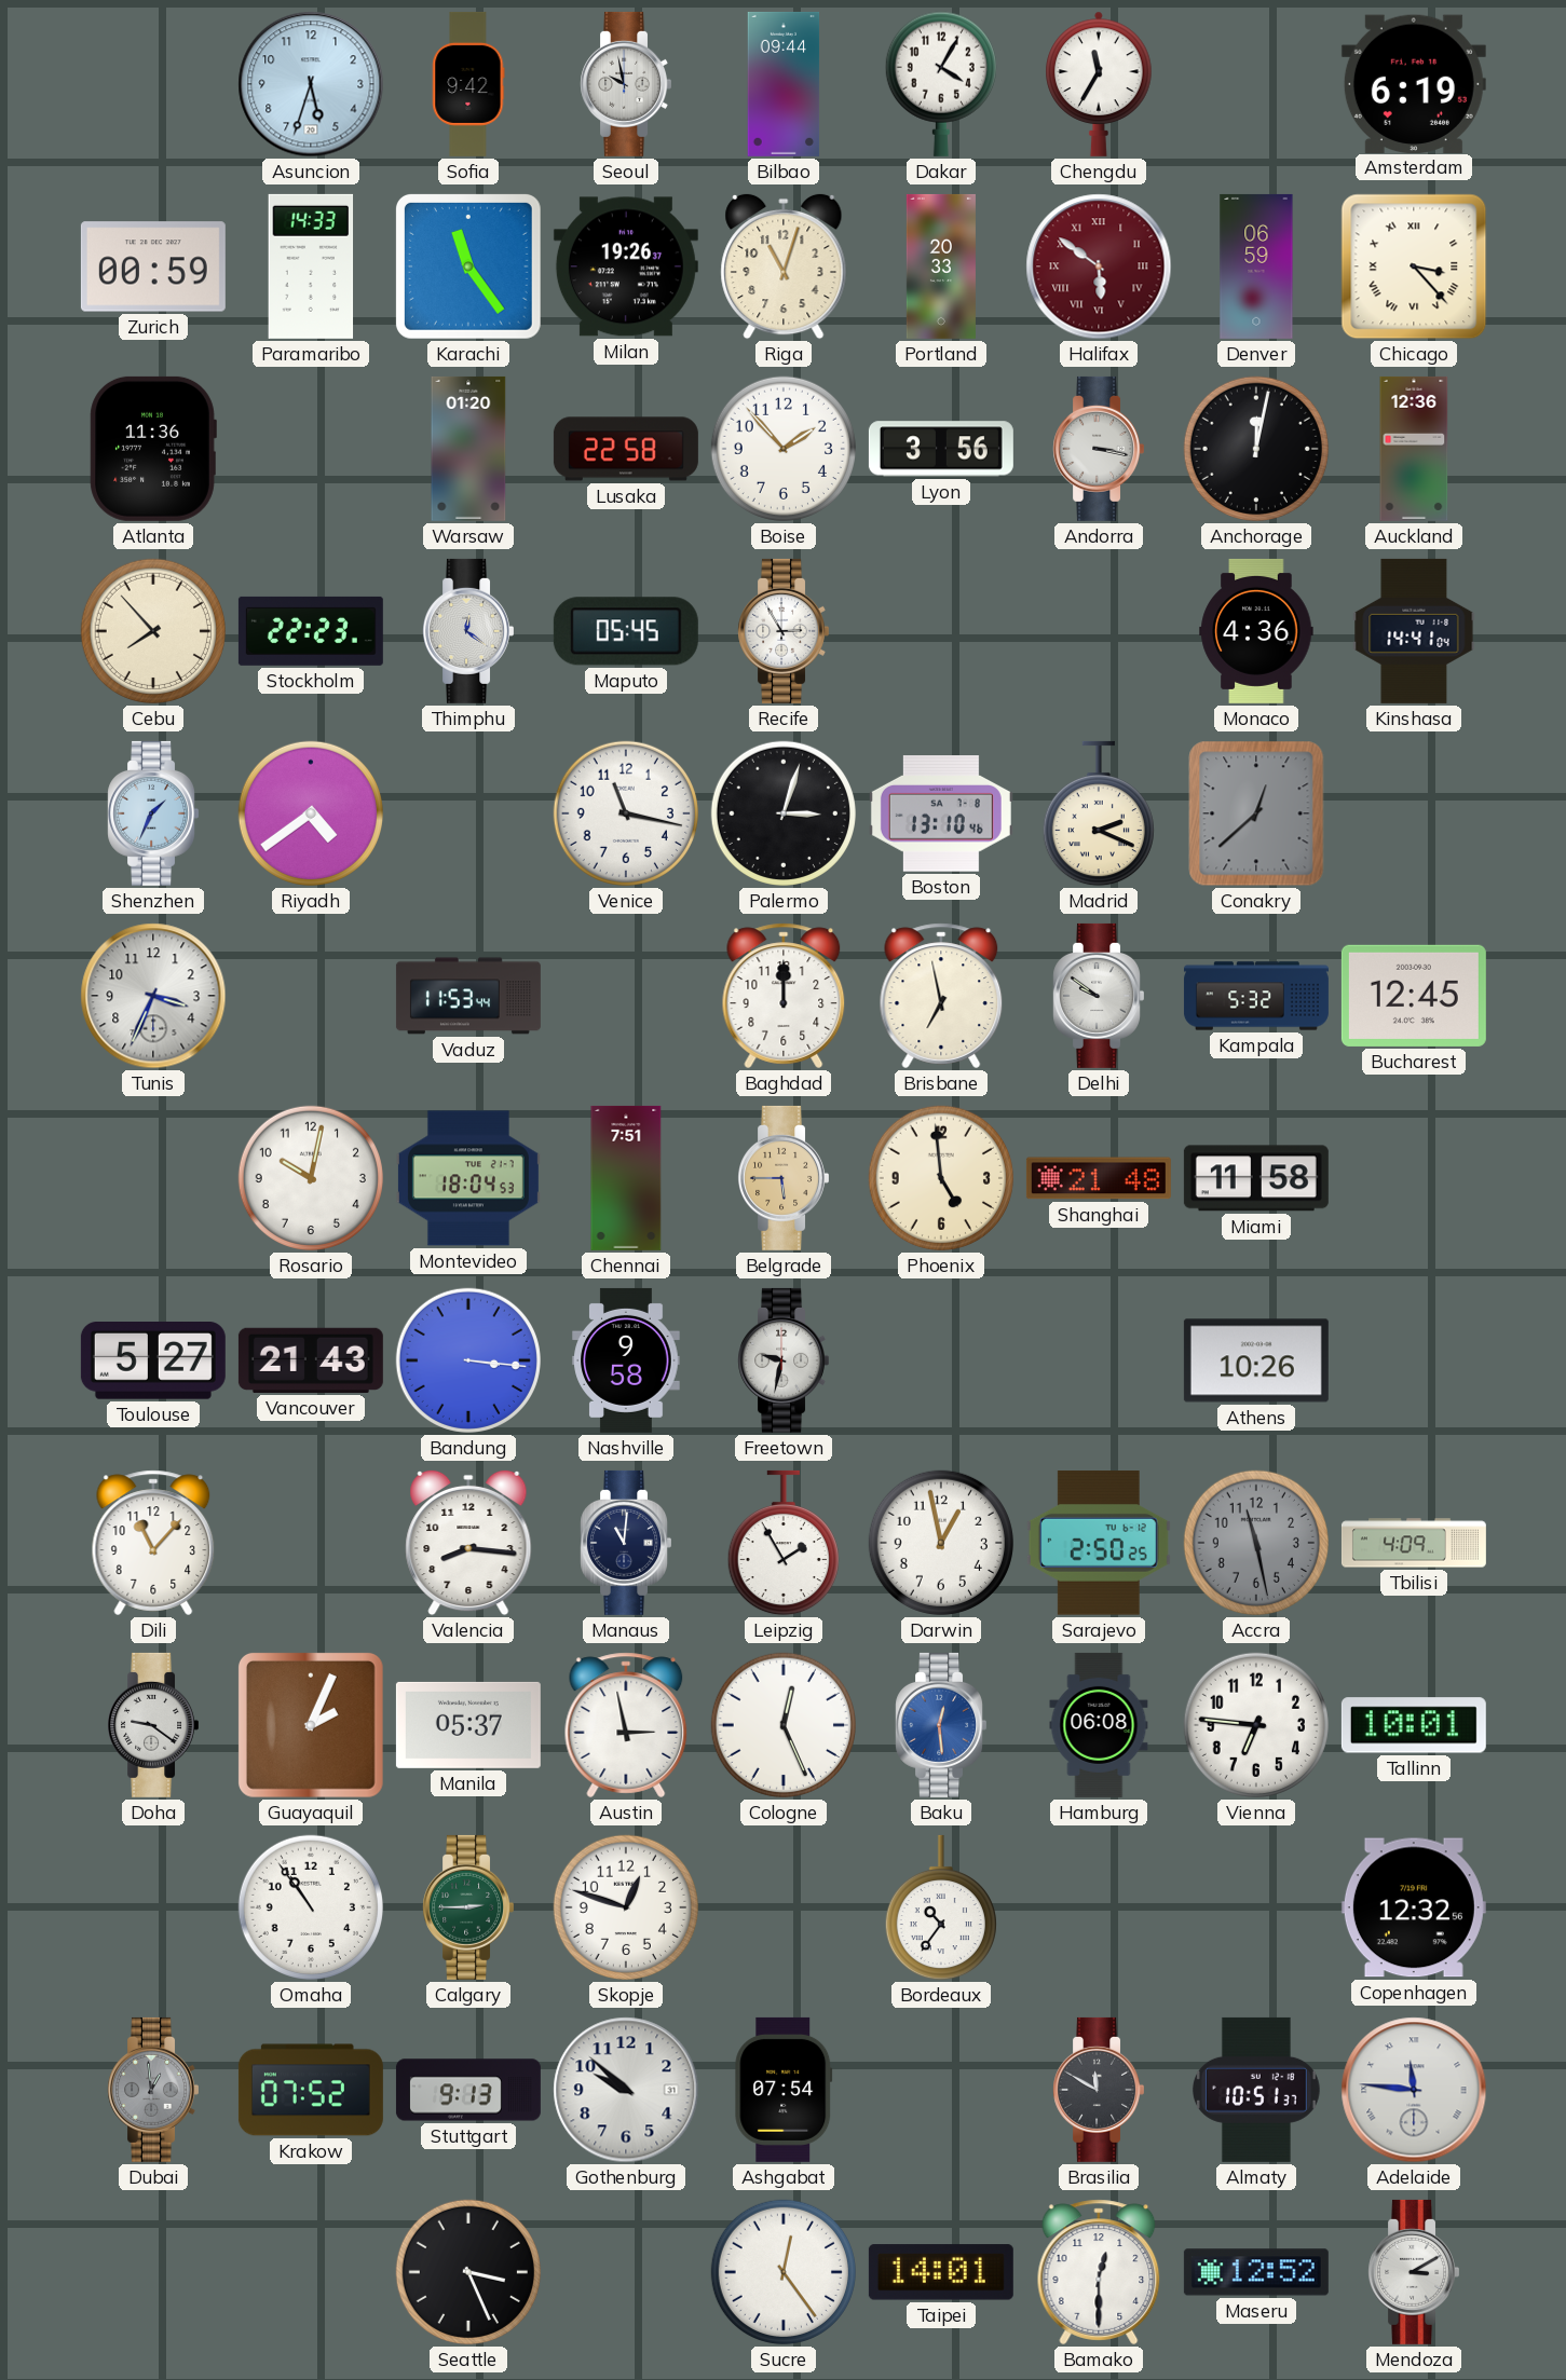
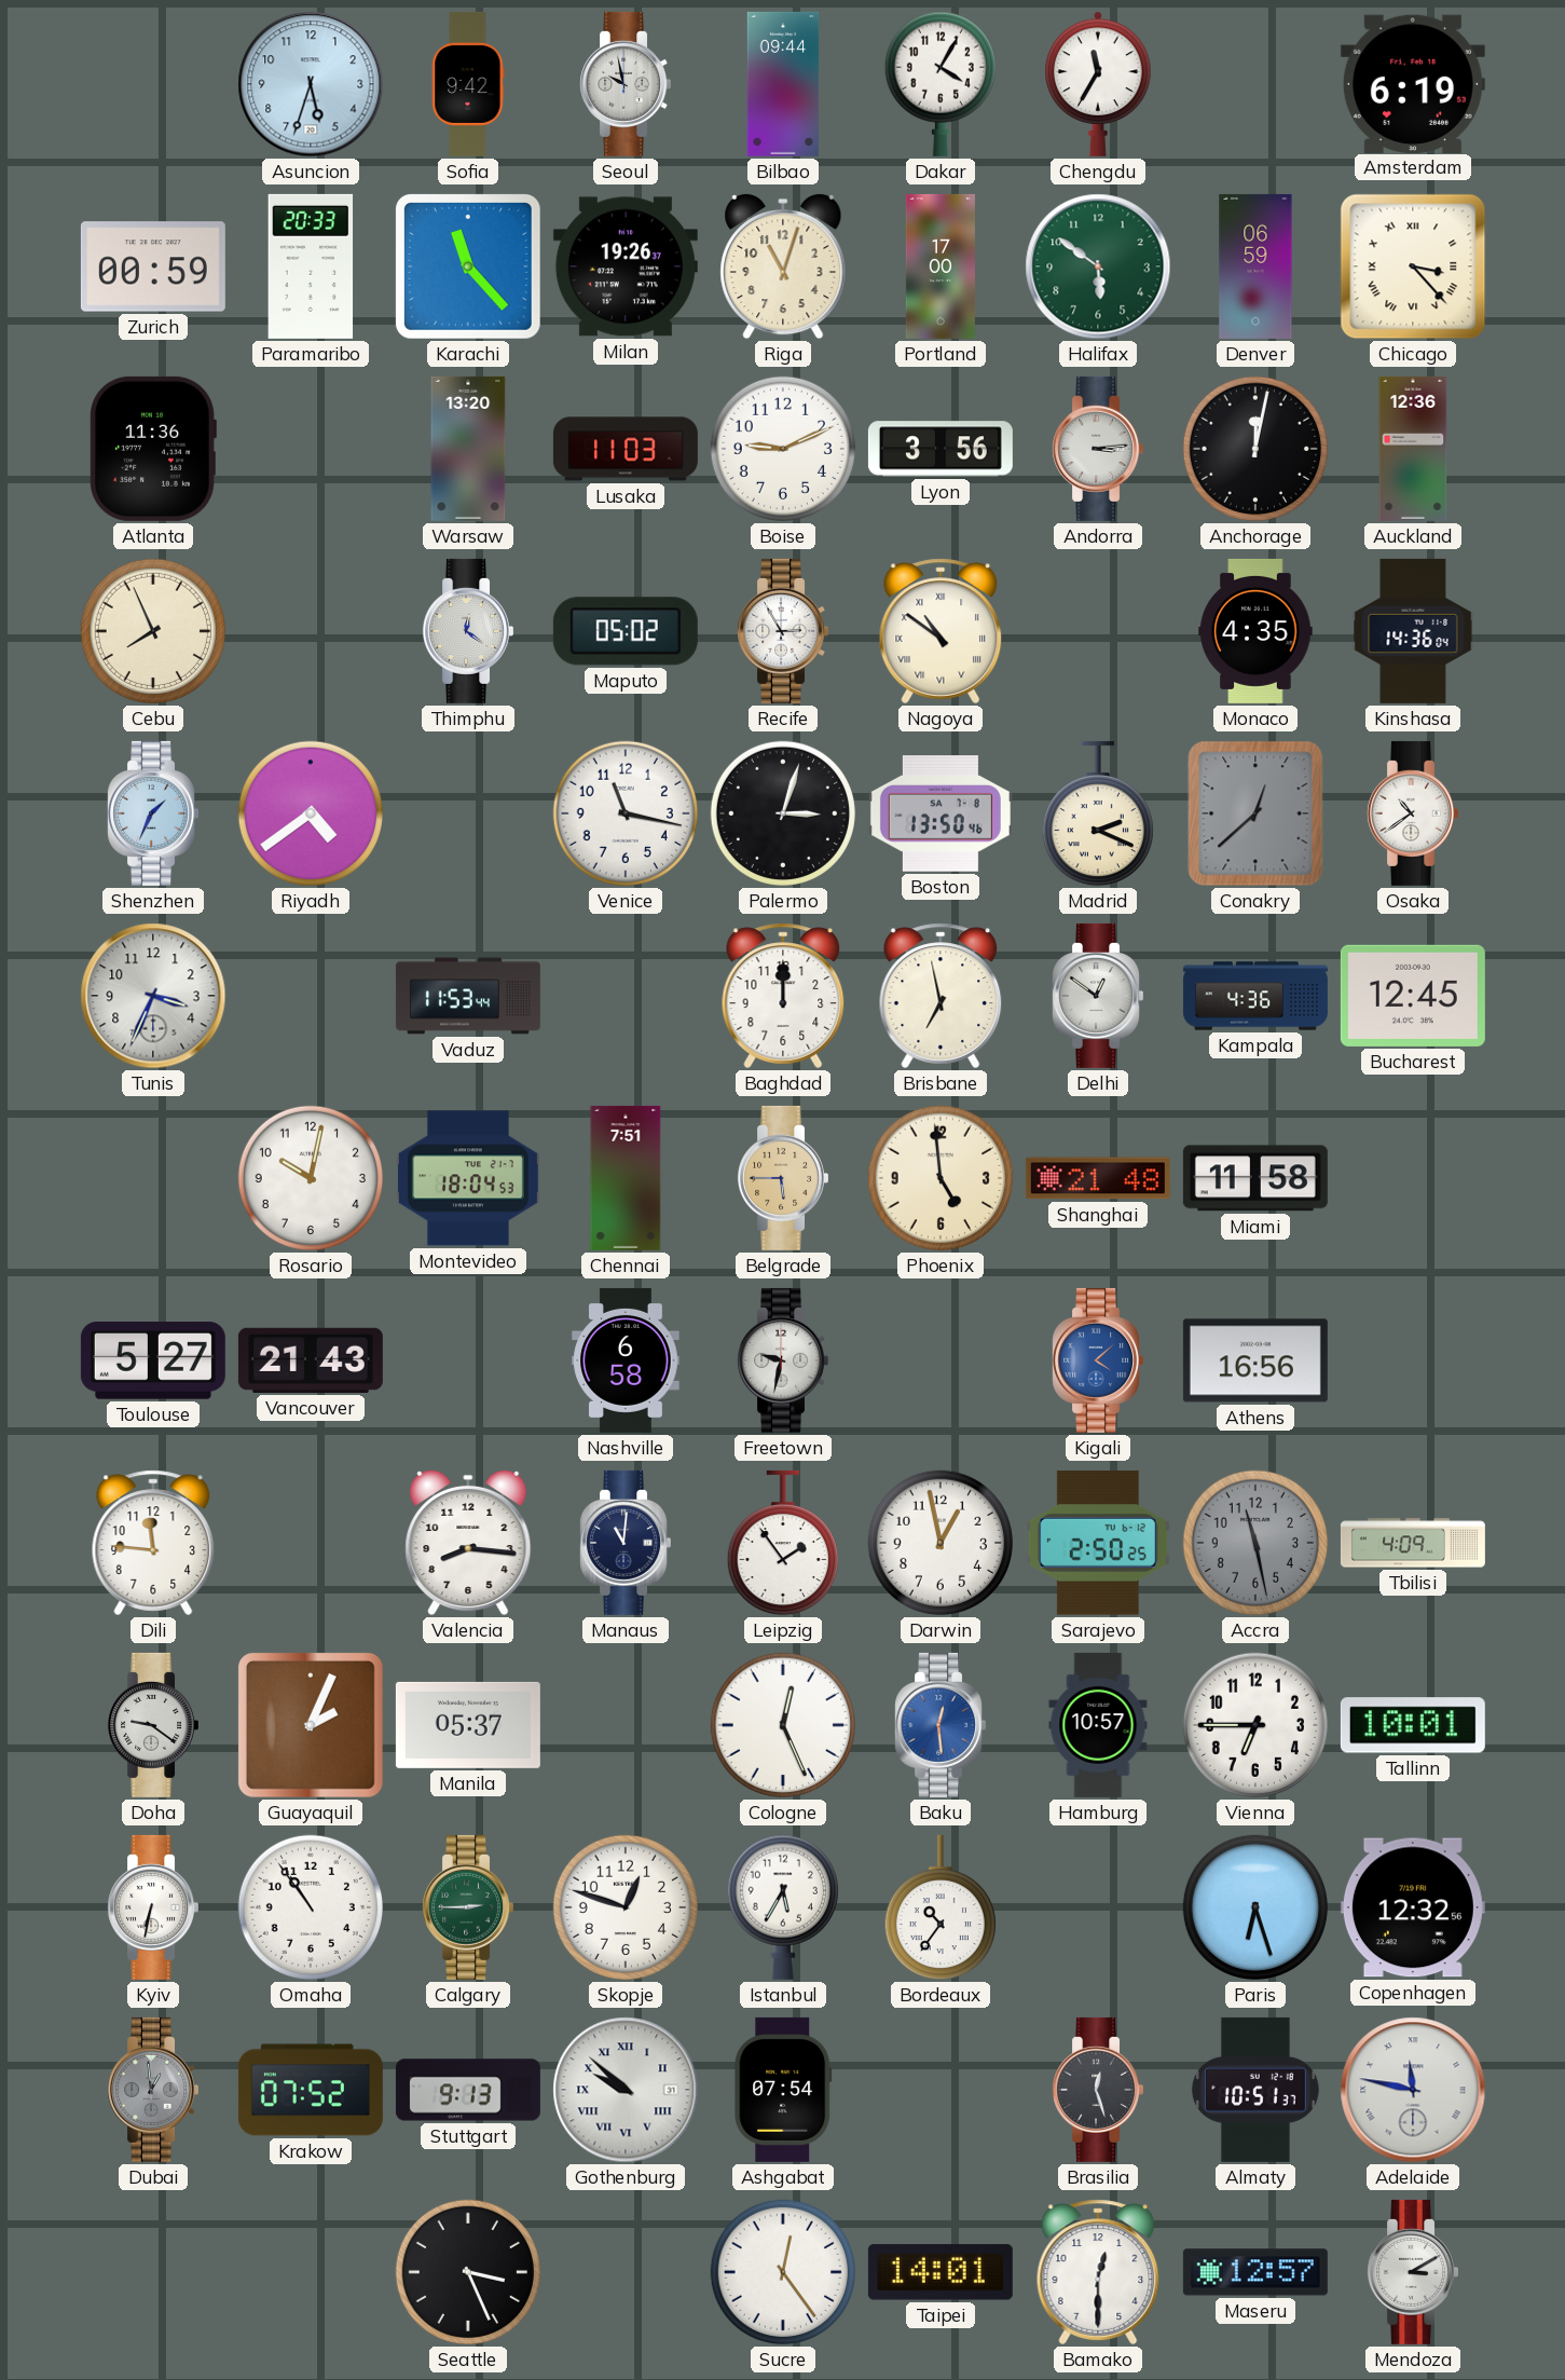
Paramaribo: 14:33 -> 20:33 (311, 266)
Karachi: 11:24 -> 11:23 (468, 266)
Portland: 20:33 -> 17:00 (941, 266)
Halifax dial: burgundy -> green (1098, 266)
Halifax numerals: Roman -> Arabic (1098, 266)
Warsaw: 01:20 -> 13:20 (468, 449)
Lusaka: 22:58 -> 11:03 (626, 449)
Boise: 1:53 -> 9:11 (783, 449)
Andorra: 3:17 -> 3:14 (1097, 449)
Cebu: 7:53 -> 7:56 (153, 631)
Stockholm: 22:23 -> none (311, 631)
Maputo: 05:45 -> 05:02 (626, 631)
Nagoya: none -> 10:51 (941, 631)
Monaco: 4:36 -> 4:35 (1255, 631)
Kinshasa: 14:41 -> 14:36 (1413, 631)
Boston: 13:10 -> 13:50 (941, 813)
Osaka: none -> 10:39 (1412, 813)
Delhi: 9:51 -> 12:51 (1097, 996)
Kampala: 5:32 -> 4:36 (1255, 996)
Bandung: 3:16 -> none (468, 1360)
Nashville: 9:58 -> 6:58 (626, 1360)
Kigali: none -> 4:08 (1097, 1360)
Athens: 10:26 -> 16:56 (1255, 1360)
Dili: 11:07 -> 11:46 (153, 1543)
Leipzig: 1:55 -> 1:54 (783, 1543)
Austin: 2:58 -> none (626, 1725)
Hamburg: 06:08 -> 10:57 (1098, 1725)
Vienna: 6:46 -> 6:45 (1255, 1725)
Kyiv: none -> 6:32 (152, 1907)
Istanbul: none -> 5:35 (783, 1907)
Paris: none -> 6:27 (1255, 1907)
Gothenburg numerals: Arabic -> Roman (626, 2090)
Brasilia: 11:50 -> 12:27 (1097, 2090)
Adelaide: 11:46 -> 11:47 (1413, 2090)
Maseru: 12:52 -> 12:57 (1255, 2272)
